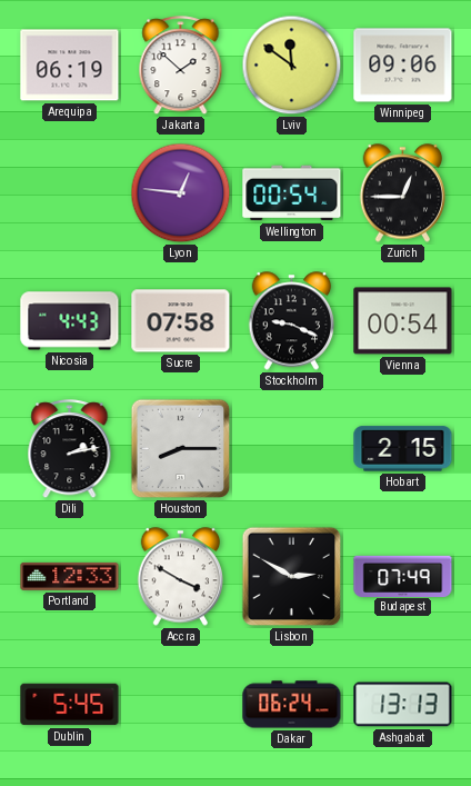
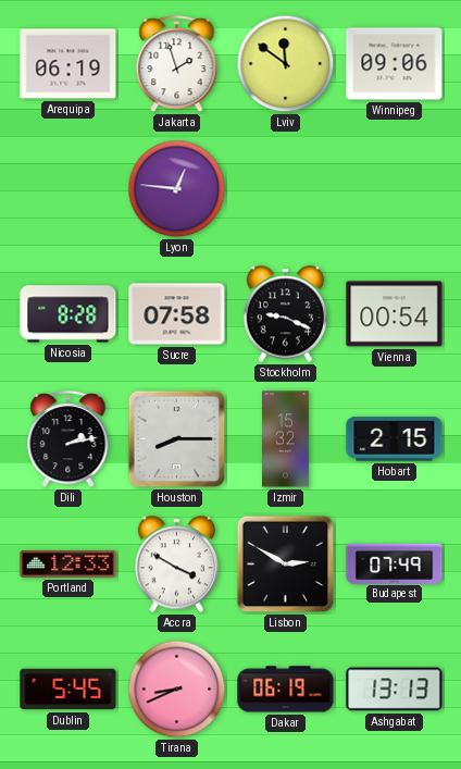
Jakarta: 1:52 -> 1:57 (177, 64)
Wellington: 00:54 -> none (292, 193)
Zurich: 12:45 -> none (403, 193)
Nicosia: 4:43 -> 8:28 (68, 314)
Izmir: none -> 15:32 (286, 439)
Tirana: none -> 8:41 (177, 690)
Dakar: 06:24 -> 06:19 (286, 690)
